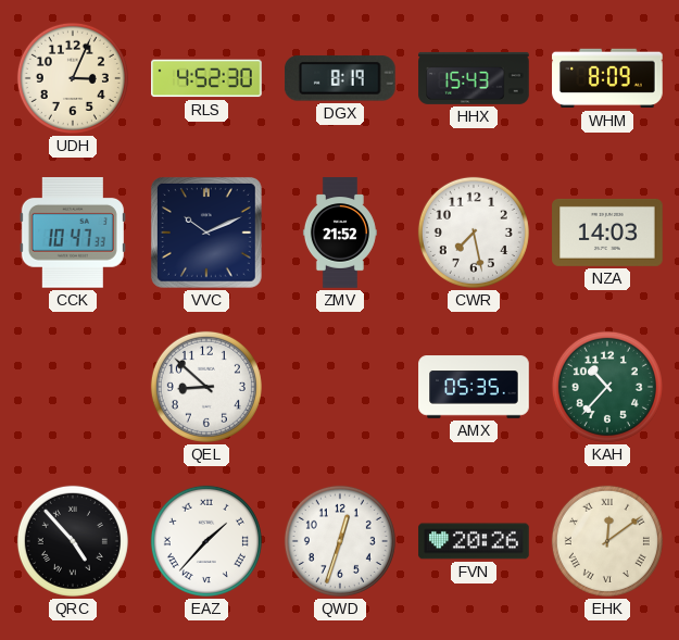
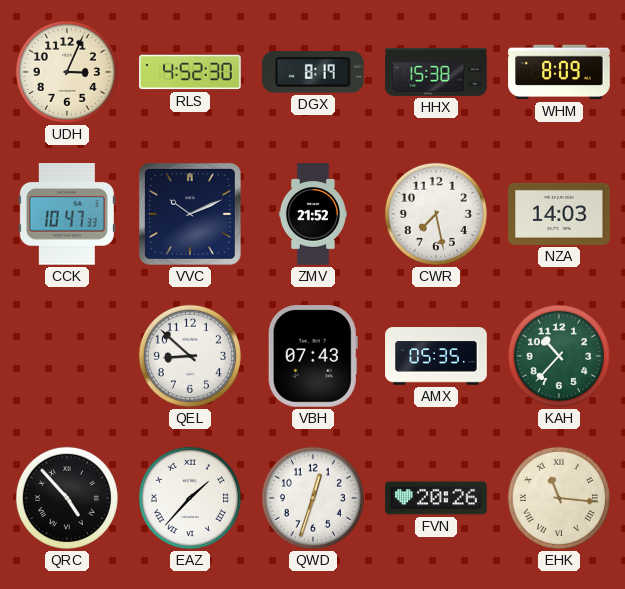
HHX: 15:43 -> 15:38 (436, 72)
VBH: none -> 07:43 (313, 356)
EHK: 12:09 -> 11:16 (559, 498)
